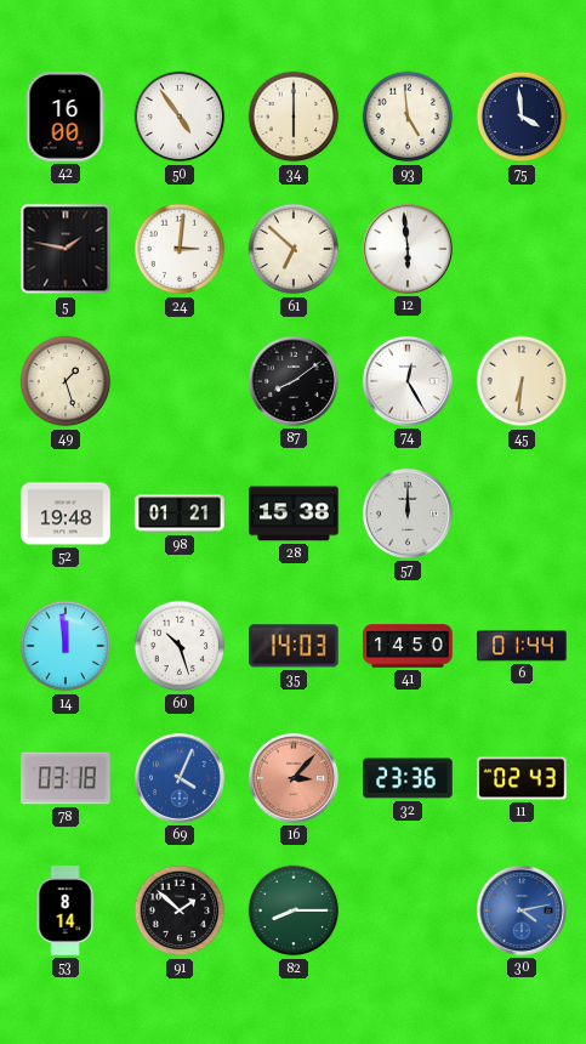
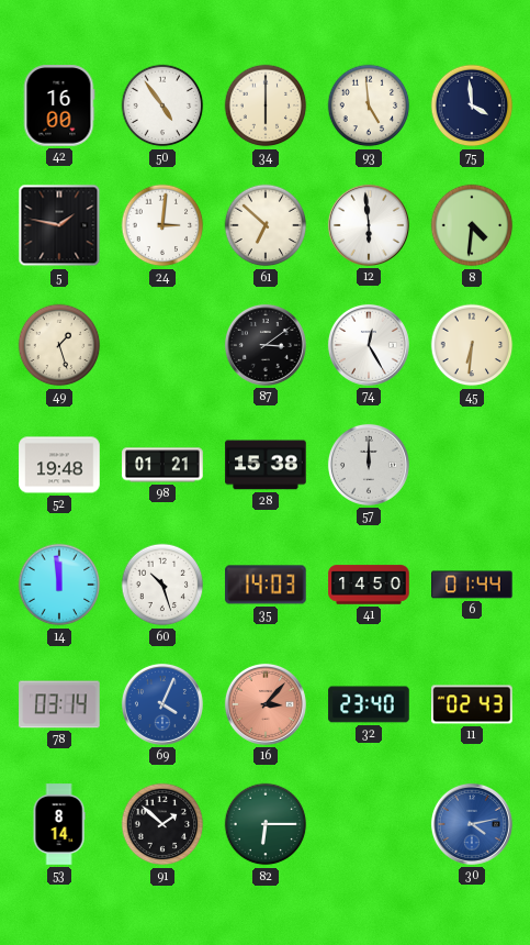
8: none -> 4:31 (472, 225)
87: 8:09 -> 3:09 (266, 345)
78: 03:18 -> 03:14 (59, 704)
32: 23:36 -> 23:40 (369, 704)
82: 8:15 -> 6:15 (266, 824)
